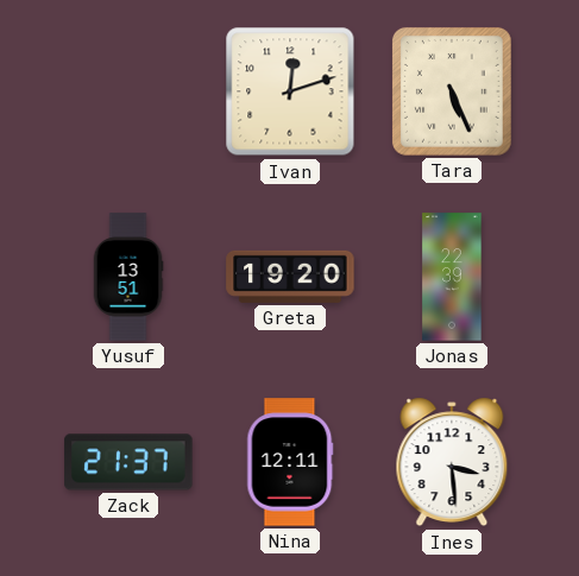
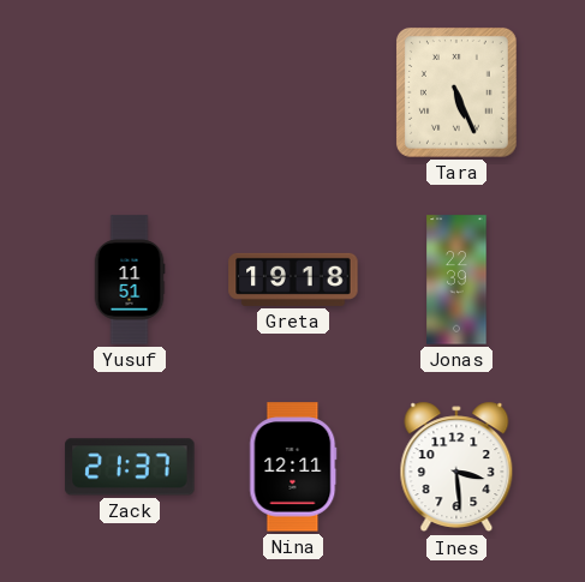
Ivan: 12:12 -> none (290, 91)
Yusuf: 13:51 -> 11:51 (130, 280)
Greta: 19:20 -> 19:18 (293, 280)
